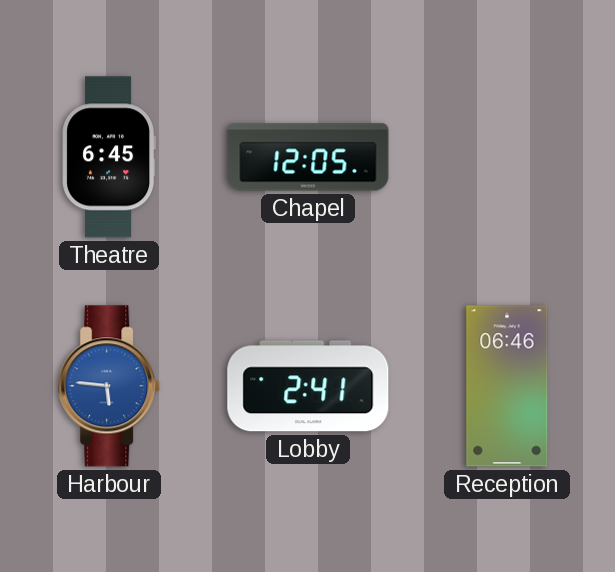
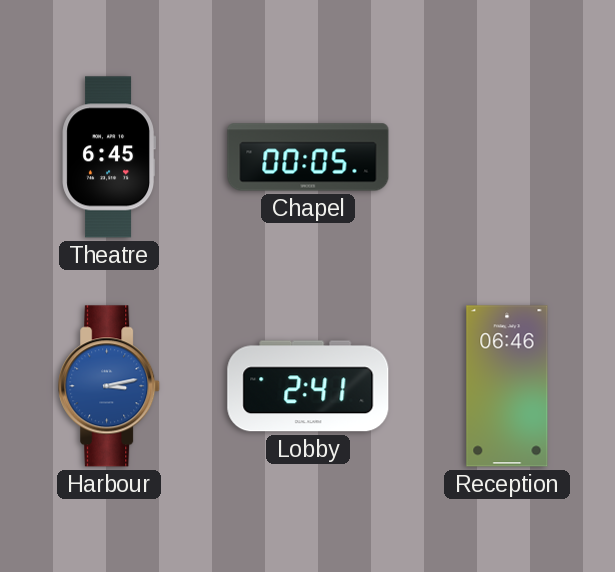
Chapel: 12:05 -> 00:05 (308, 157)
Harbour: 5:46 -> 3:13 (110, 386)
